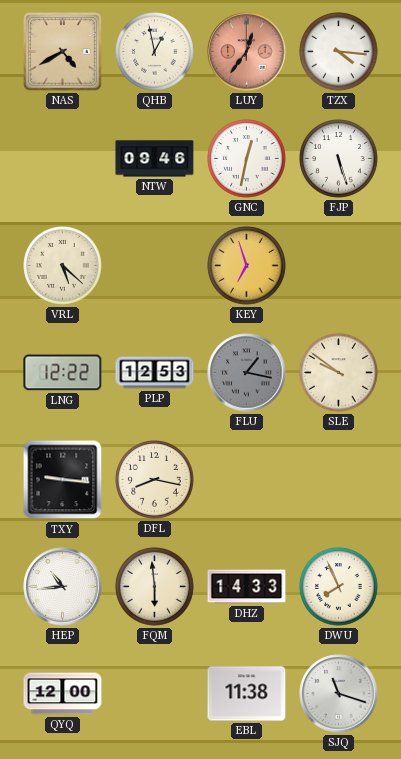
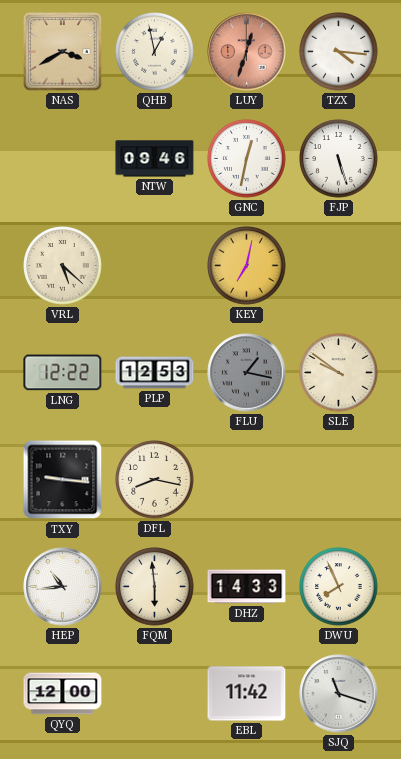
NAS: 4:40 -> 3:40 (63, 52)
LUY: 12:36 -> 12:33 (247, 52)
KEY: 6:57 -> 7:02 (247, 266)
EBL: 11:38 -> 11:42 (247, 694)
